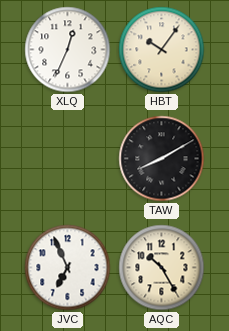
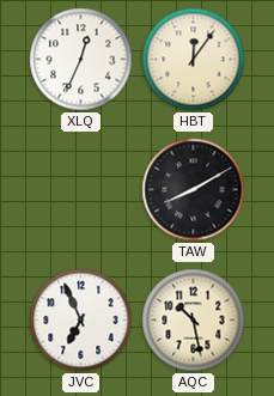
HBT: 10:06 -> 12:06 (194, 60)
AQC: 10:25 -> 10:28 (194, 321)
